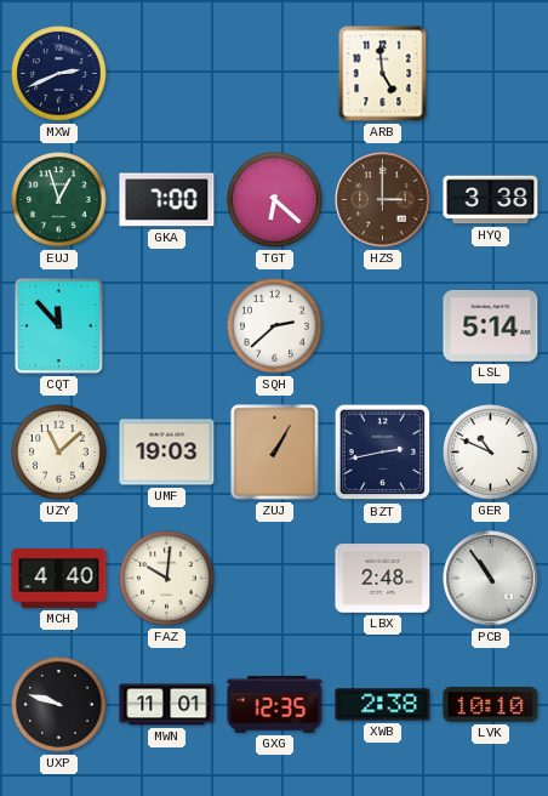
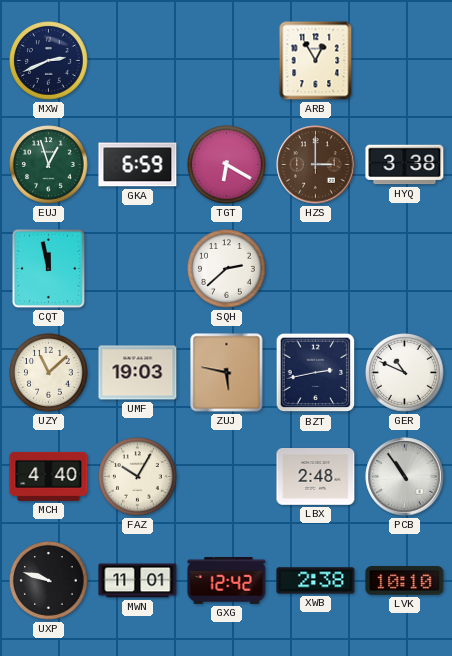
ARB: 4:59 -> 12:55 (316, 61)
GKA: 7:00 -> 6:59 (138, 165)
TGT: 6:22 -> 6:20 (227, 165)
CQT: 11:53 -> 11:58 (49, 269)
LSL: 5:14 -> none (491, 325)
ZUJ: 1:05 -> 5:47 (227, 373)
FAZ: 10:01 -> 10:05 (138, 477)
GXG: 12:35 -> 12:42 (227, 581)
